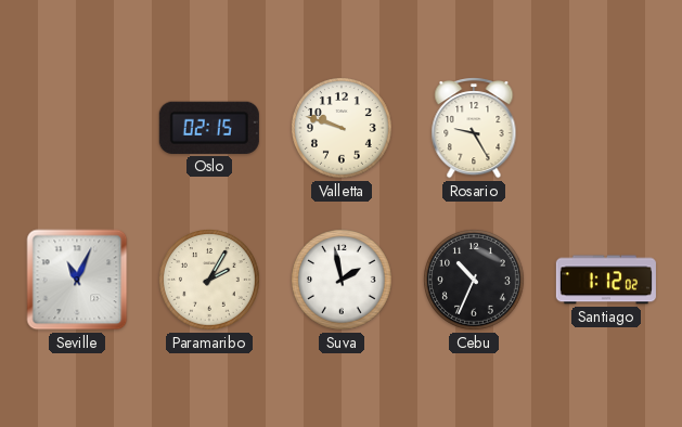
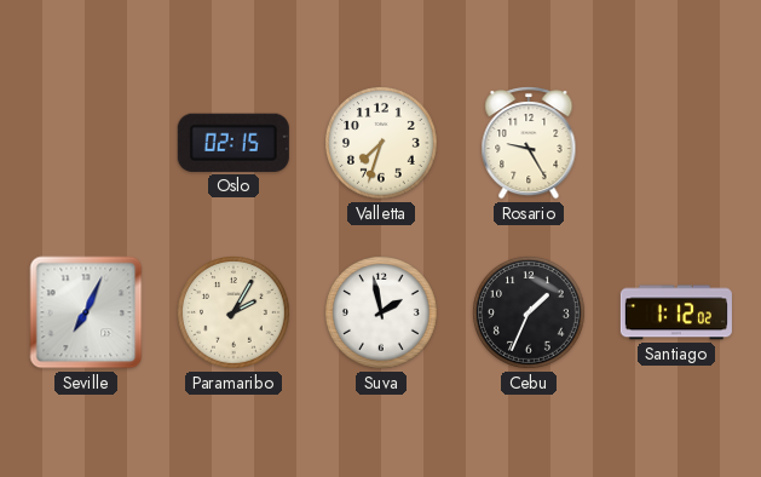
Valletta: 9:48 -> 7:33 (382, 144)
Seville: 11:04 -> 7:04 (86, 312)
Cebu: 10:34 -> 1:34 (530, 314)
